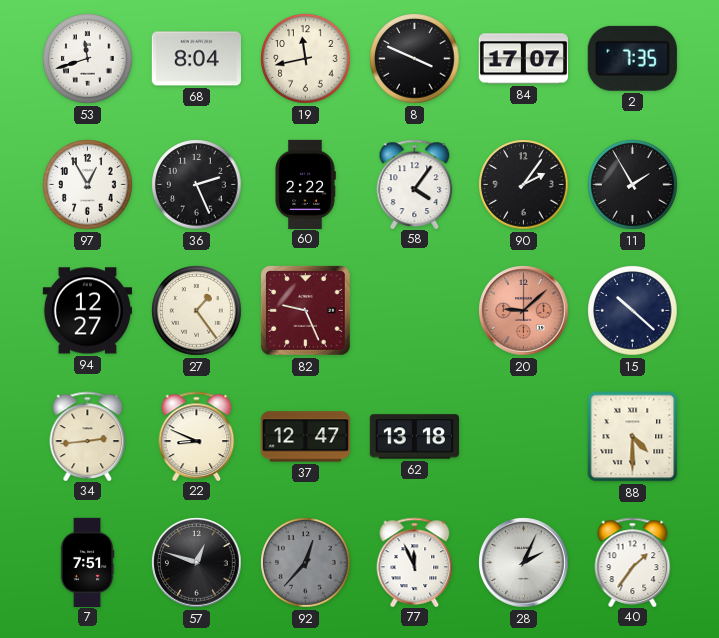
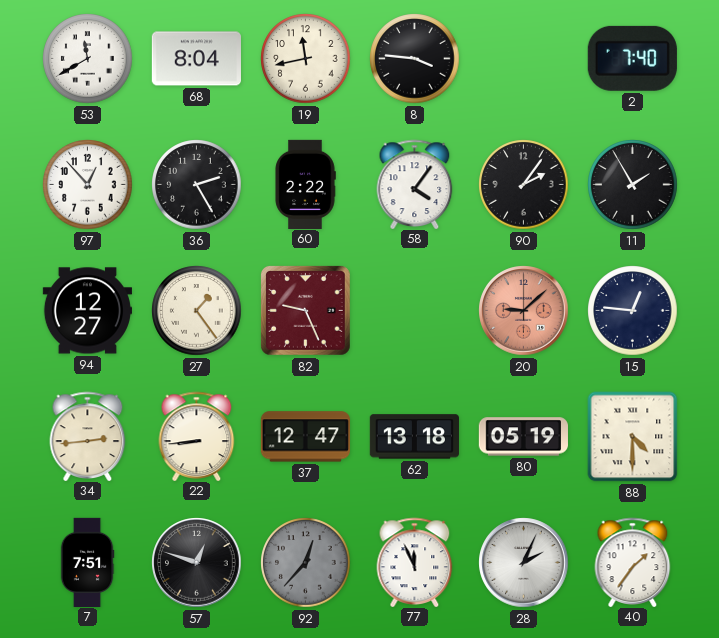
53: 11:42 -> 11:40 (88, 59)
8: 3:49 -> 3:46 (415, 59)
84: 17:07 -> none (523, 59)
2: 7:35 -> 7:40 (632, 58)
97: 12:55 -> 12:53 (88, 185)
36: 2:26 -> 2:25 (197, 185)
15: 10:22 -> 12:46 (633, 311)
22: 8:49 -> 8:44 (197, 436)
80: none -> 05:19 (523, 437)
